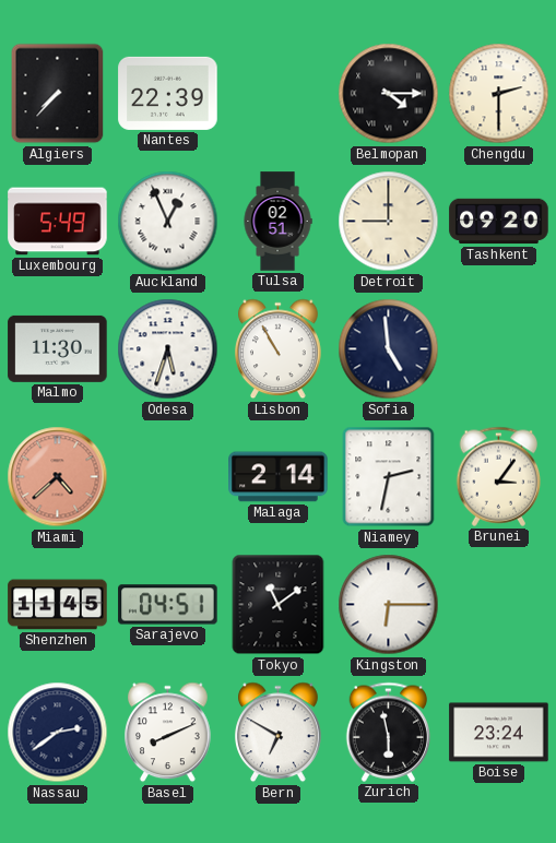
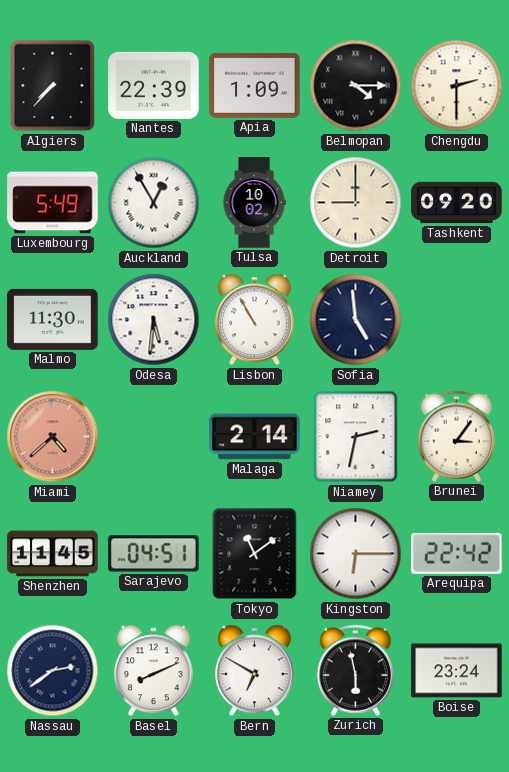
Apia: none -> 1:09 (255, 85)
Auckland: 12:56 -> 12:55 (154, 203)
Tulsa: 02:51 -> 10:02 (254, 203)
Odesa: 5:33 -> 5:31 (154, 320)
Arequipa: none -> 22:42 (457, 553)
